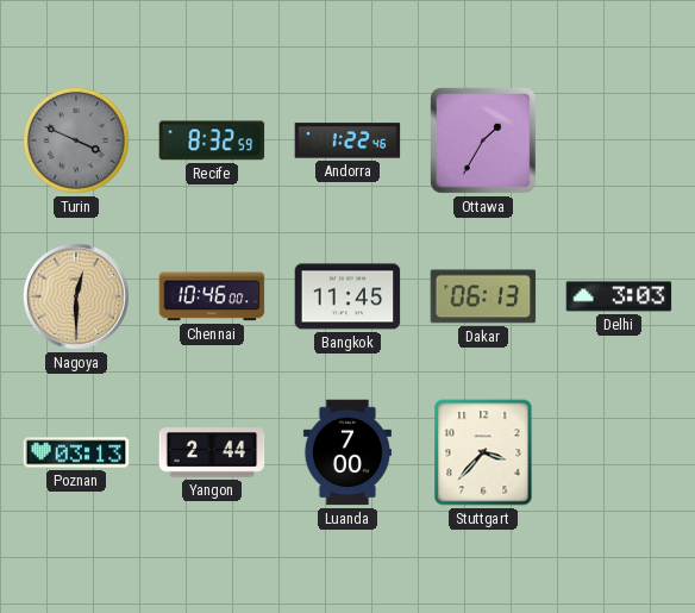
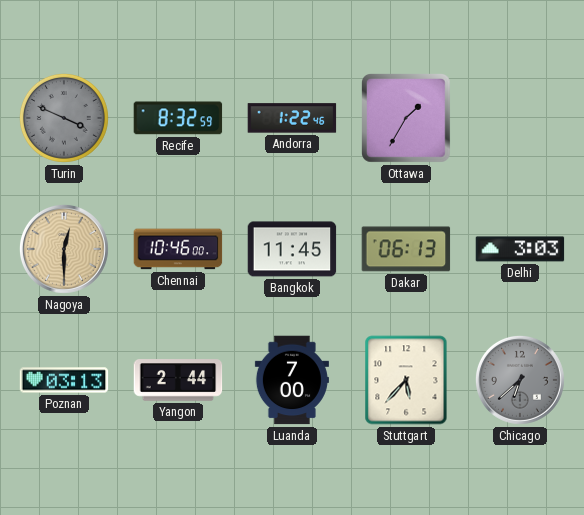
Stuttgart: 3:37 -> 5:37 (406, 380)
Chicago: none -> 6:38 (520, 380)
